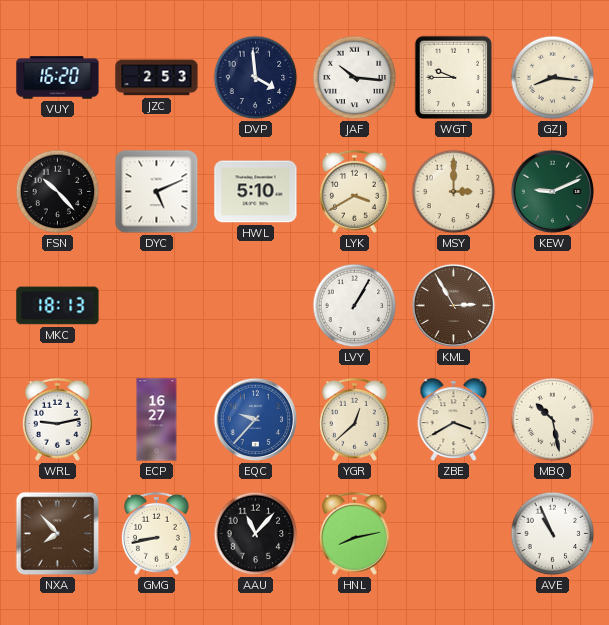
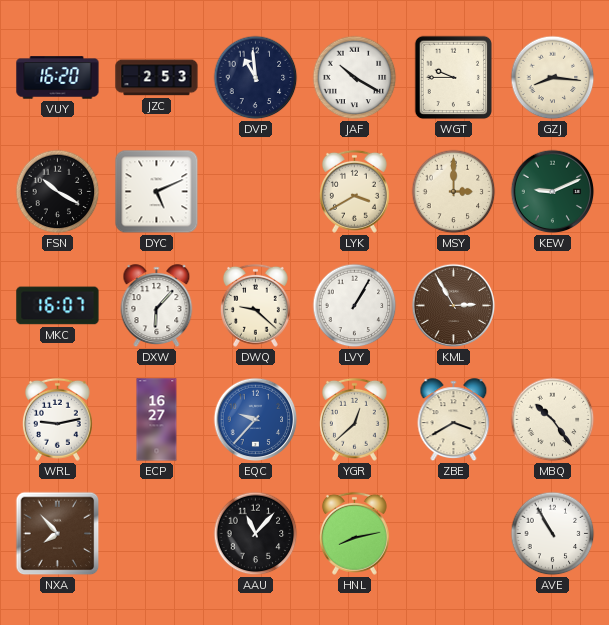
DVP: 3:59 -> 10:59 (256, 78)
JAF: 10:16 -> 10:20 (355, 78)
FSN: 10:23 -> 10:20 (58, 192)
HWL: 5:10 -> none (256, 192)
MKC: 18:13 -> 16:07 (58, 306)
DXW: none -> 6:07 (157, 306)
DWQ: none -> 9:22 (255, 305)
MBQ: 10:28 -> 10:24 (553, 420)
GMG: 8:43 -> none (156, 533)
AVE: 10:56 -> 10:55 (553, 534)
